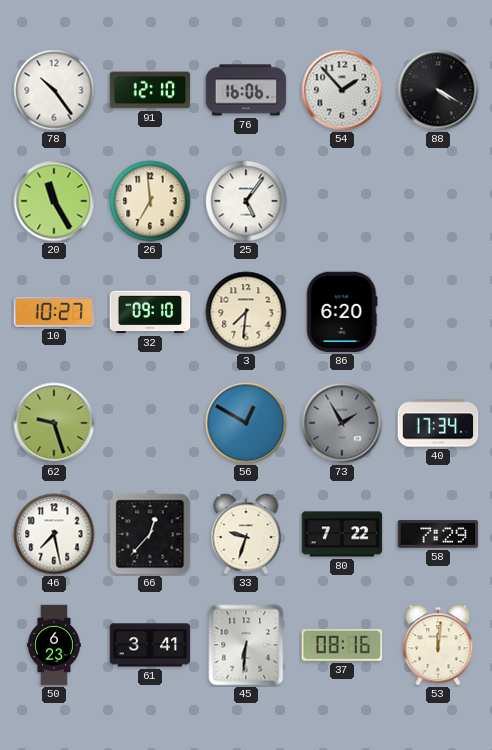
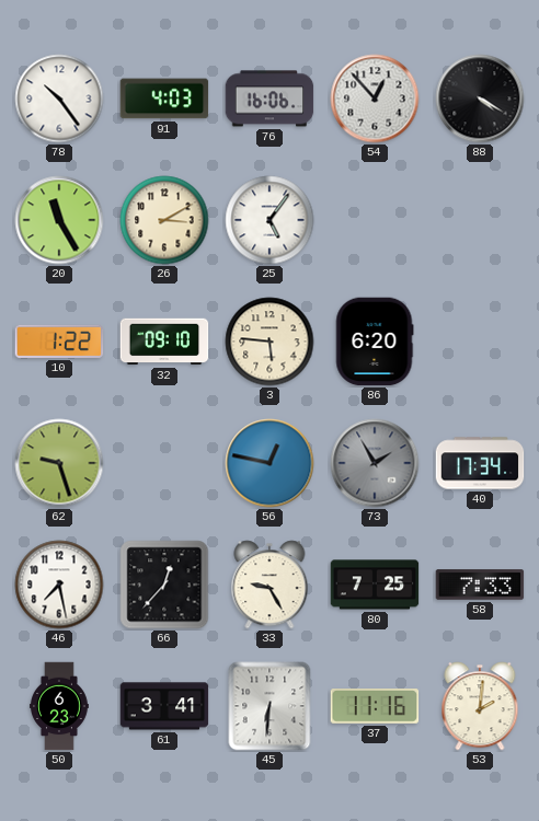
91: 12:10 -> 4:03 (164, 99)
54: 1:53 -> 12:53 (375, 99)
26: 6:59 -> 3:10 (164, 220)
10: 10:27 -> 1:22 (59, 342)
3: 7:31 -> 5:46 (269, 342)
56: 12:50 -> 12:47 (269, 463)
33: 9:33 -> 9:25 (269, 585)
80: 7:22 -> 7:25 (375, 585)
58: 7:29 -> 7:33 (480, 585)
37: 08:16 -> 11:16 (375, 707)
53: 12:01 -> 2:01 (480, 706)
